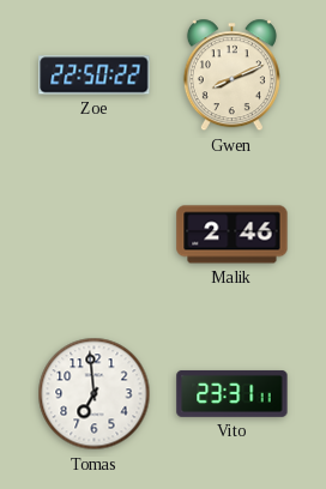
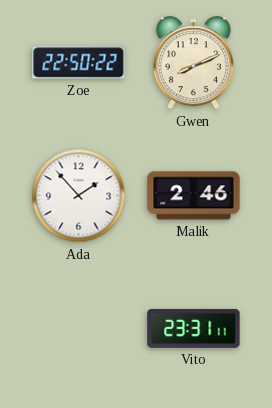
Ada: none -> 1:53 (79, 196)
Tomas: 6:59 -> none (95, 394)
